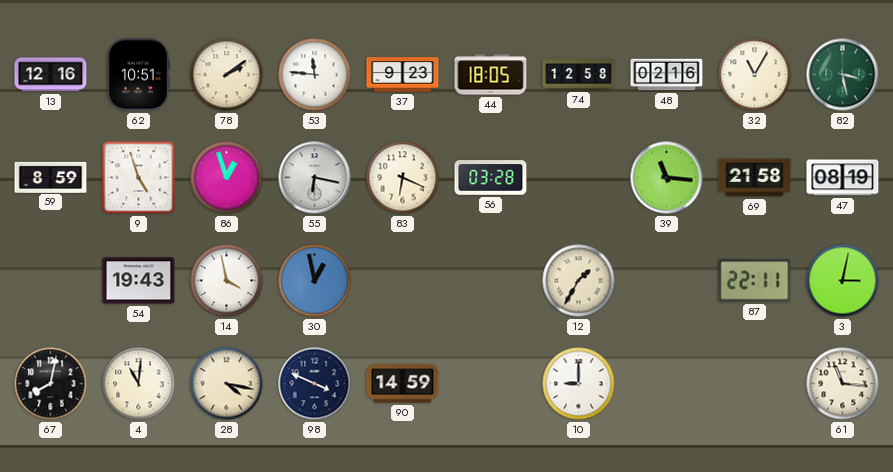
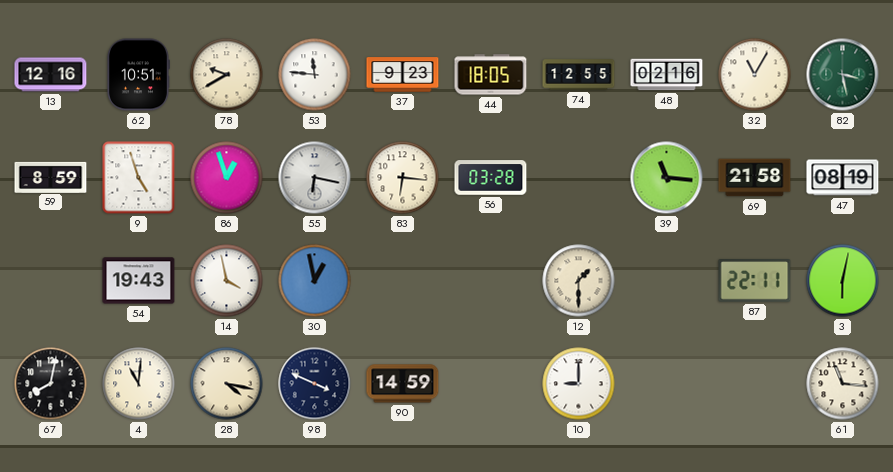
78: 2:09 -> 9:40 (227, 75)
74: 12:58 -> 12:55 (579, 75)
83: 6:19 -> 6:16 (403, 178)
12: 1:35 -> 1:30 (579, 281)
3: 3:02 -> 6:02 (843, 281)
